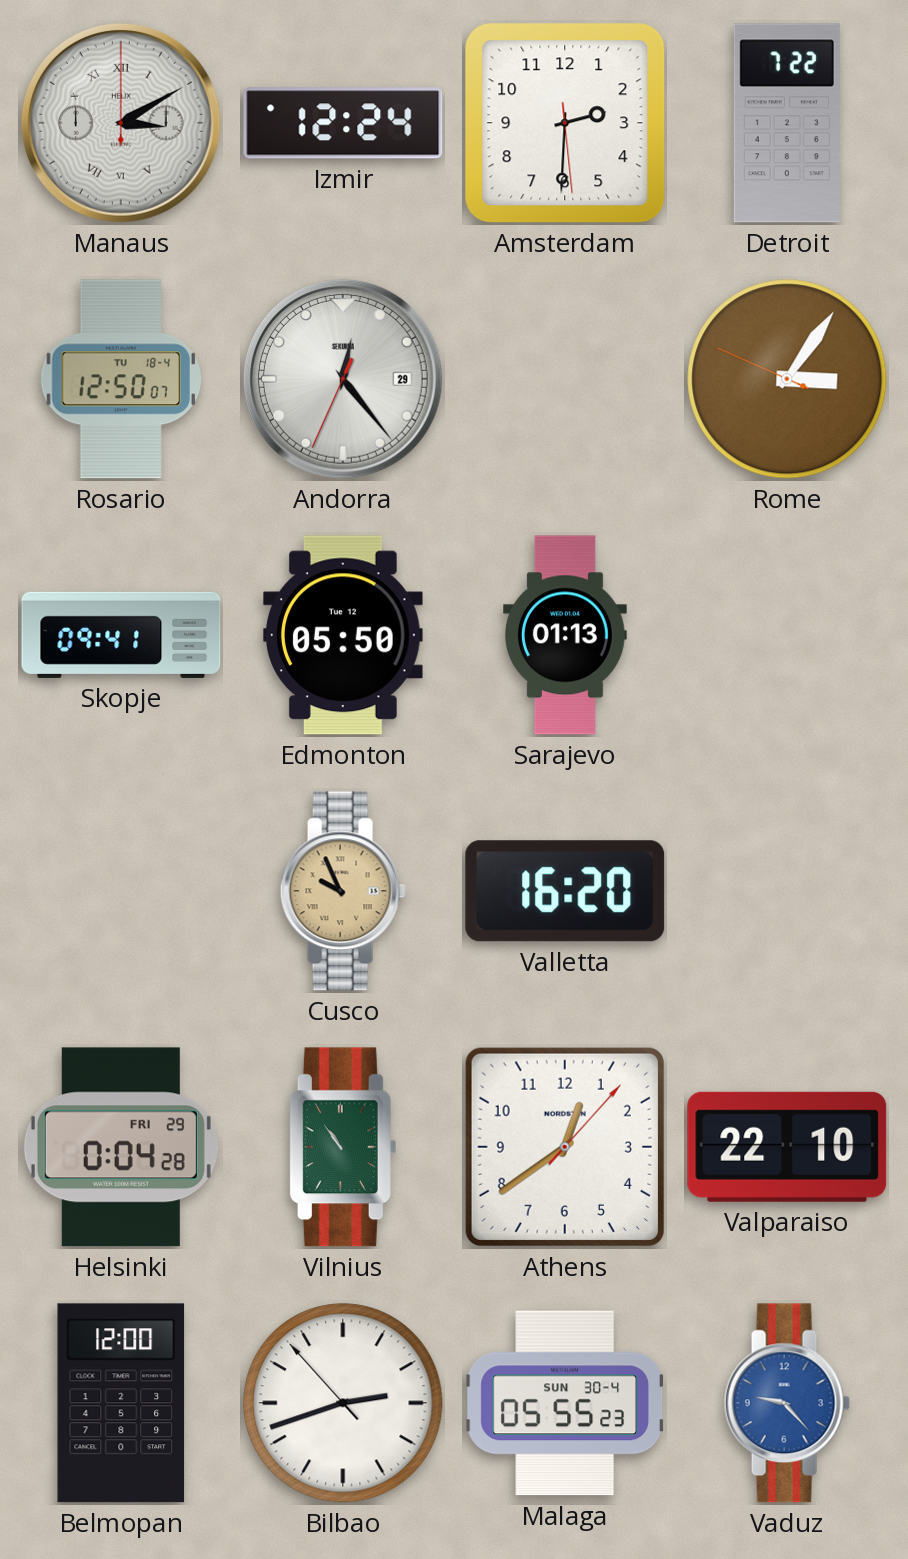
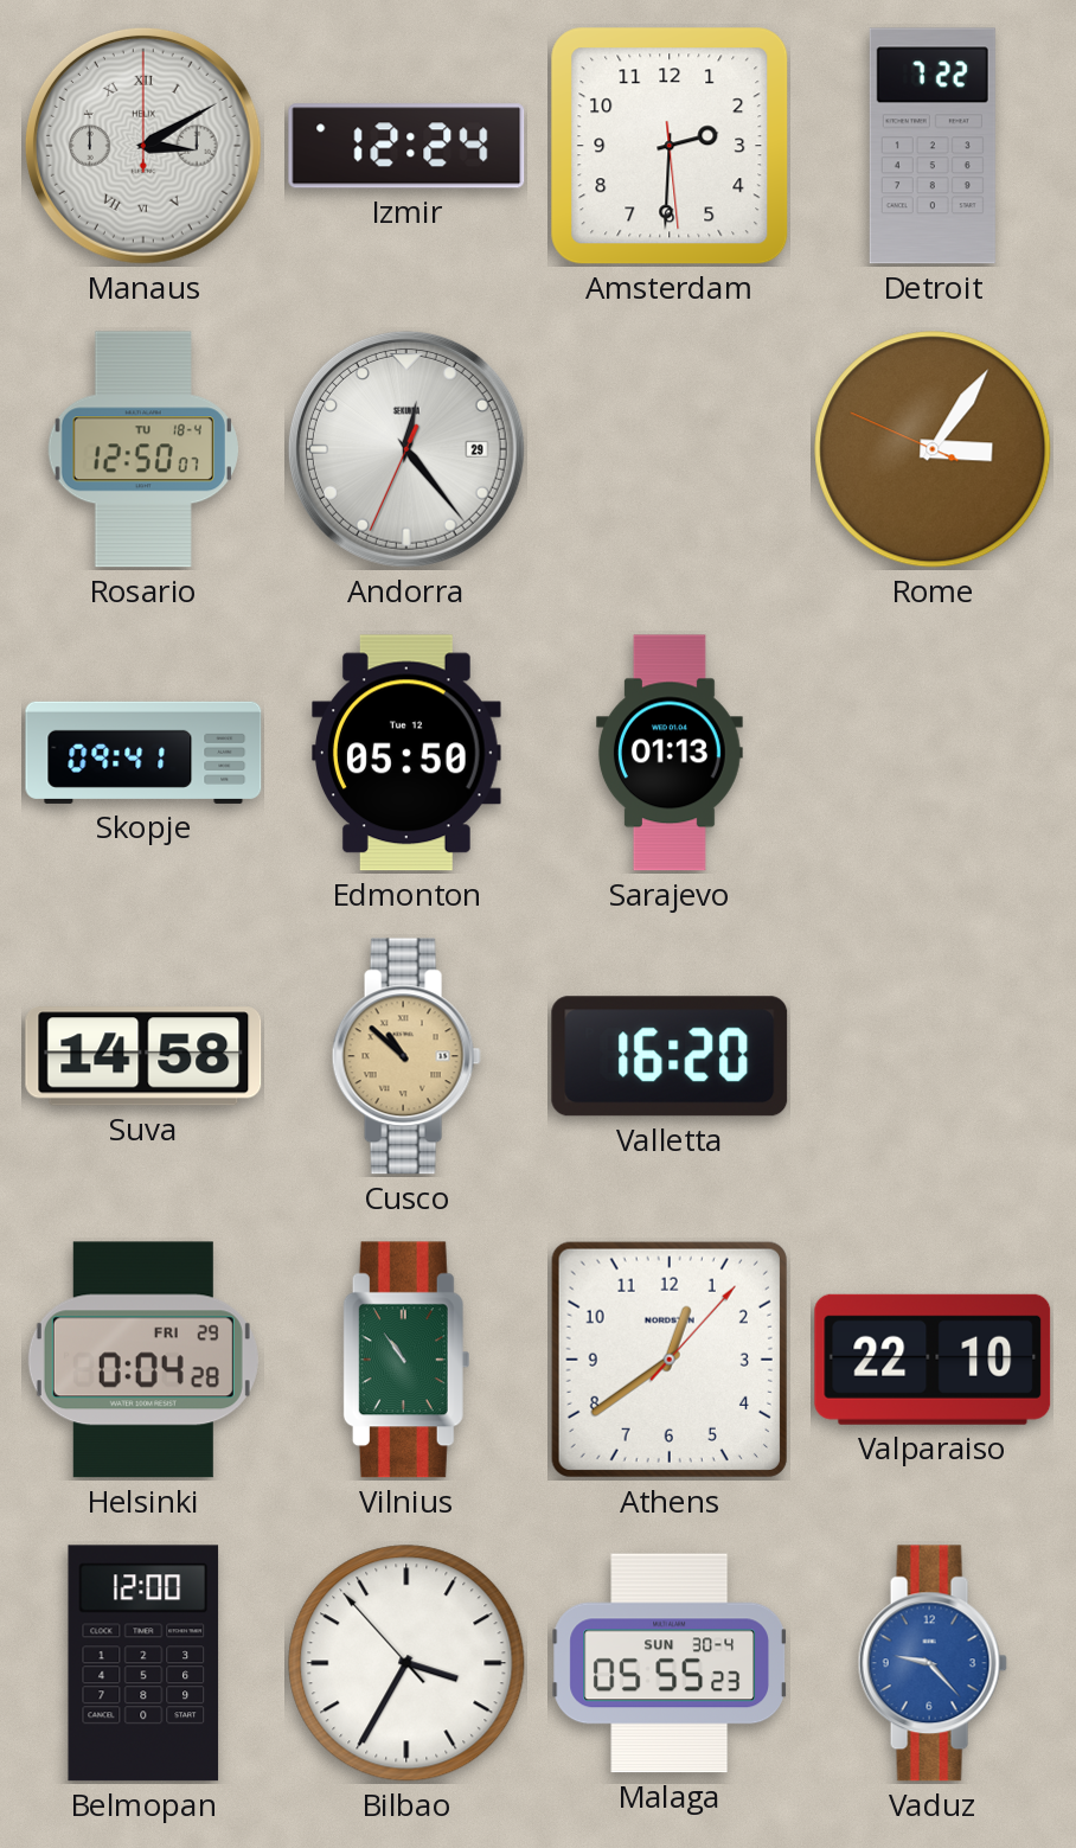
Suva: none -> 14:58 (143, 1056)
Cusco: 9:56 -> 10:52 (406, 1056)
Bilbao: 2:41 -> 3:34 (406, 1663)
